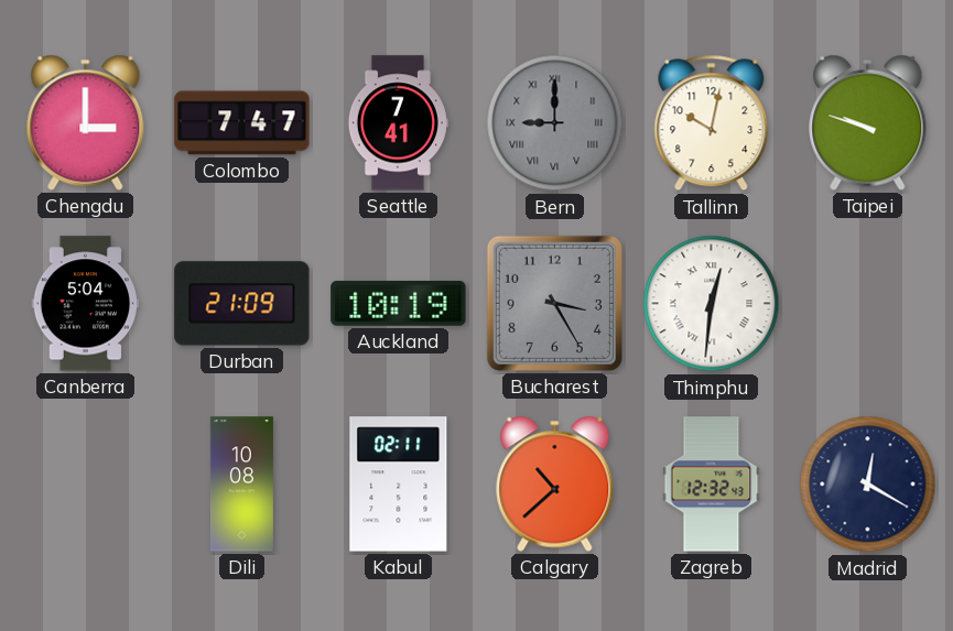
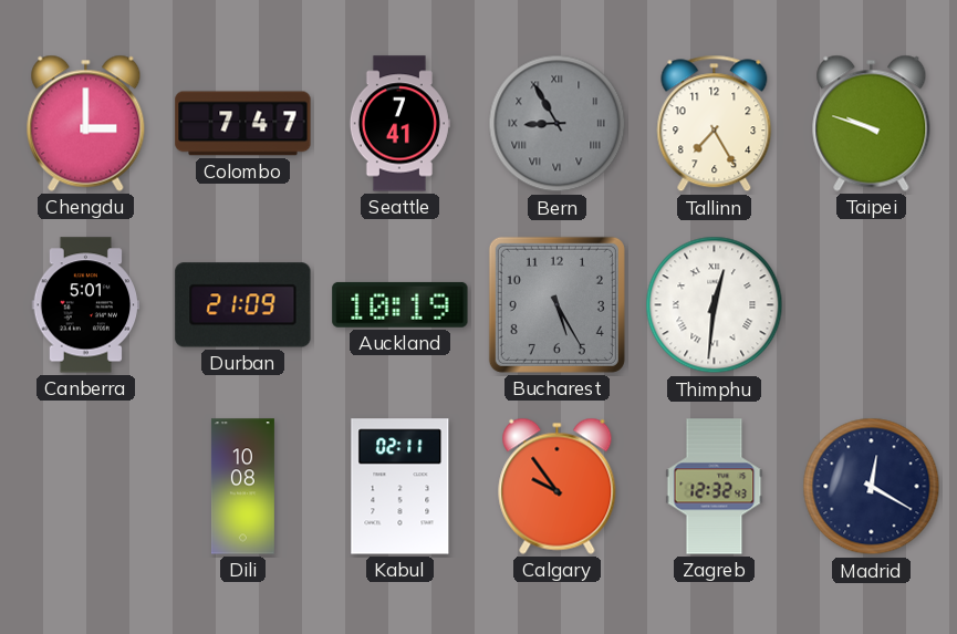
Bern: 9:00 -> 8:55 (558, 124)
Tallinn: 10:02 -> 7:25 (715, 124)
Canberra: 5:04 -> 5:01 (86, 305)
Bucharest: 3:25 -> 5:25 (556, 304)
Calgary: 10:38 -> 9:54 (558, 486)
